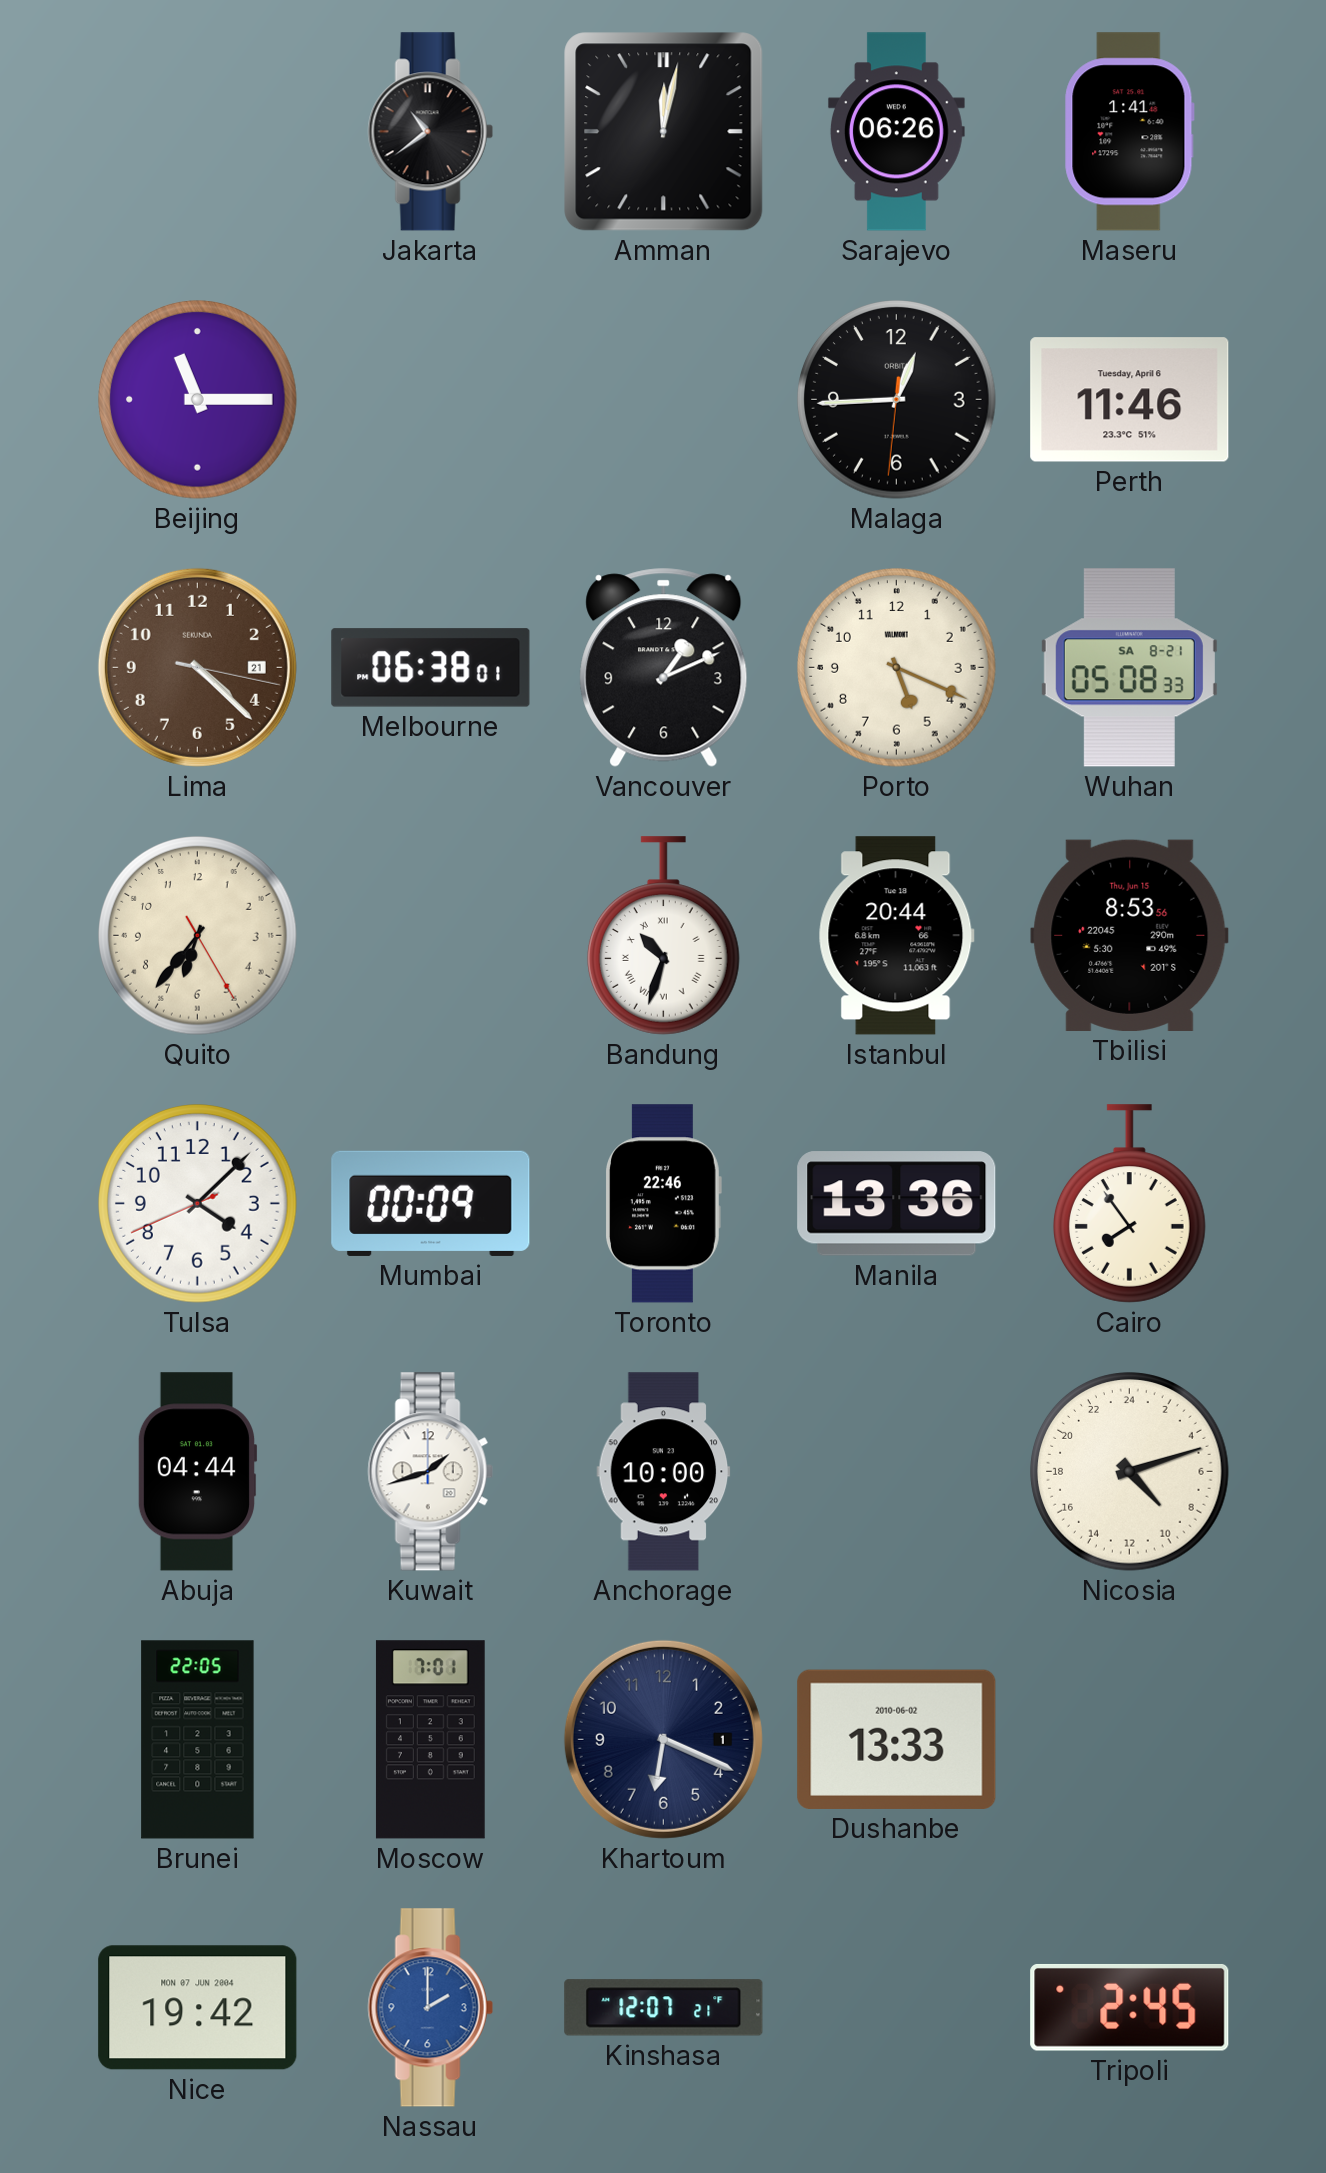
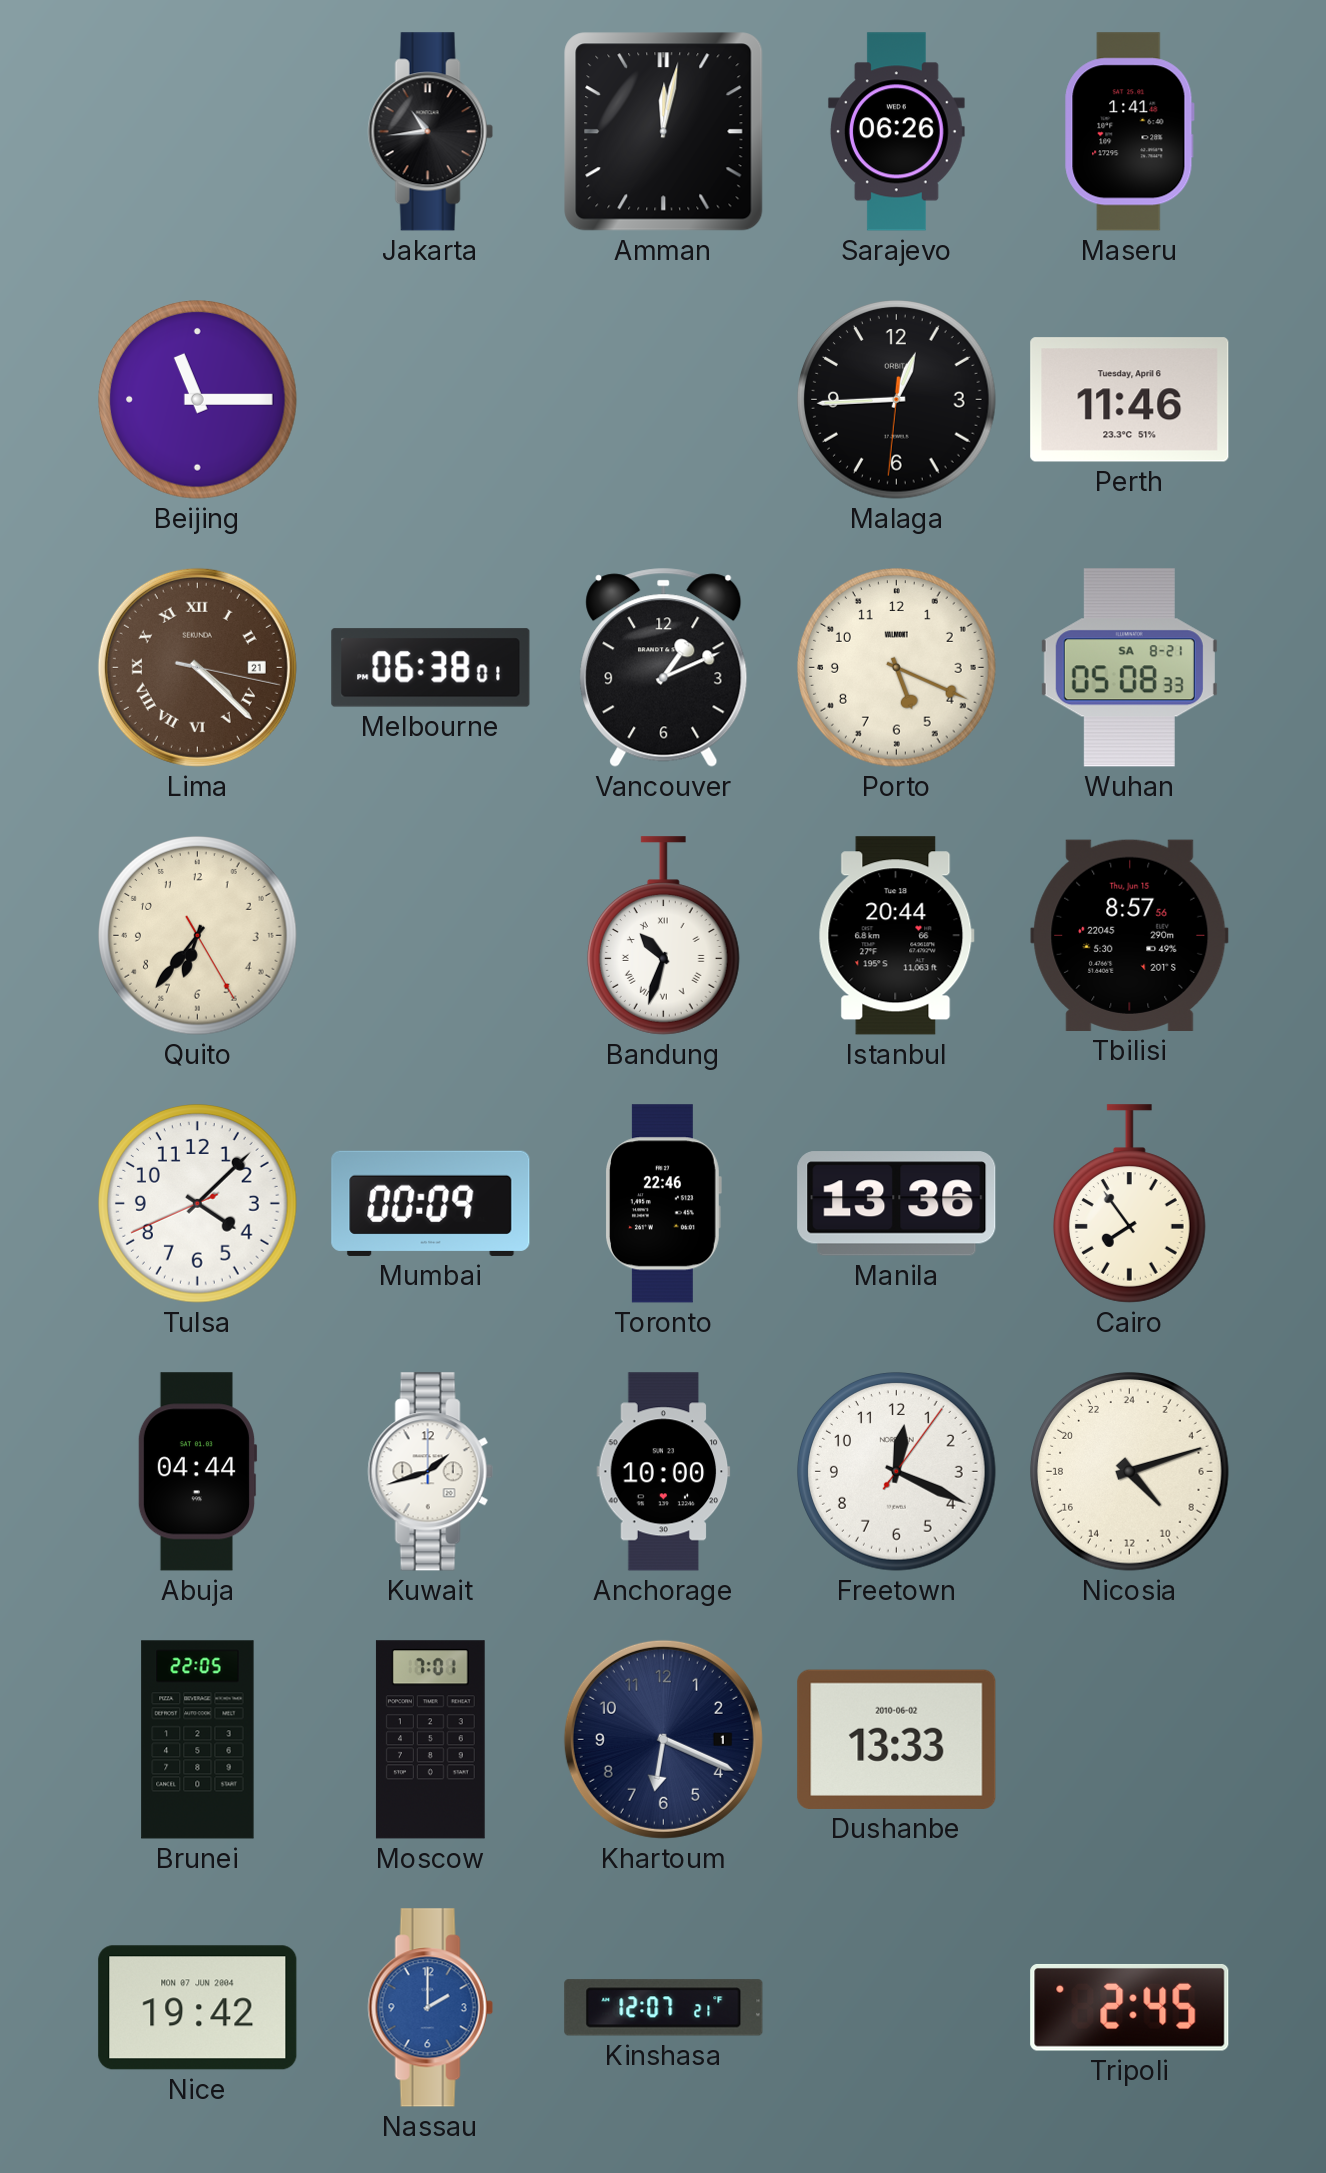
Jakarta: 10:39 -> 10:44 (430, 132)
Lima numerals: Arabic -> Roman (197, 667)
Tbilisi: 8:53 -> 8:57 (1130, 935)
Freetown: none -> 12:19 (897, 1472)
